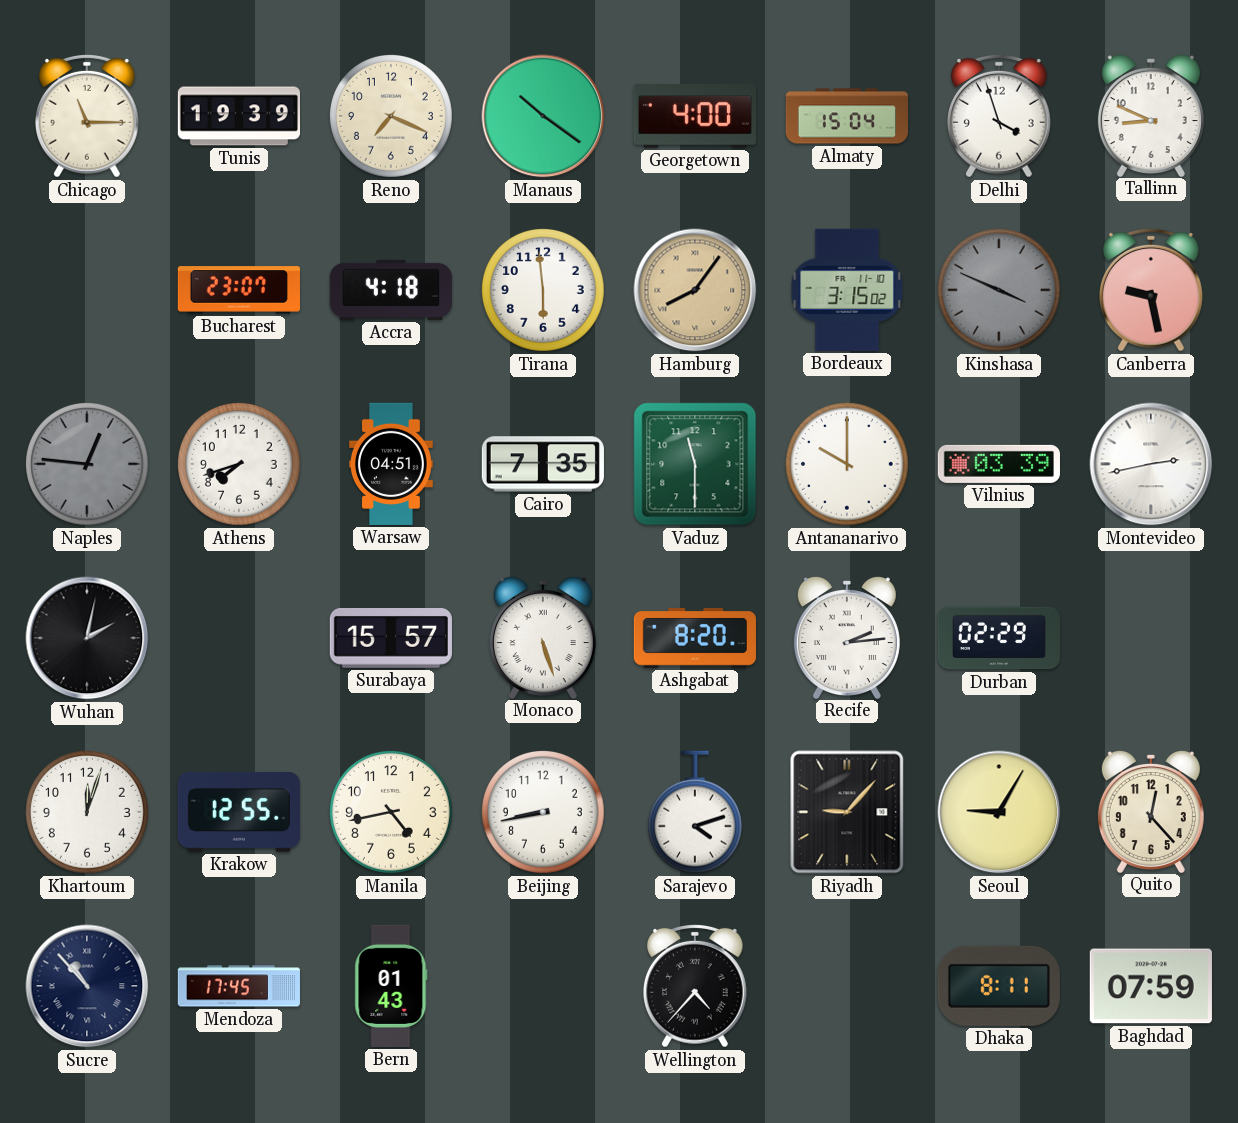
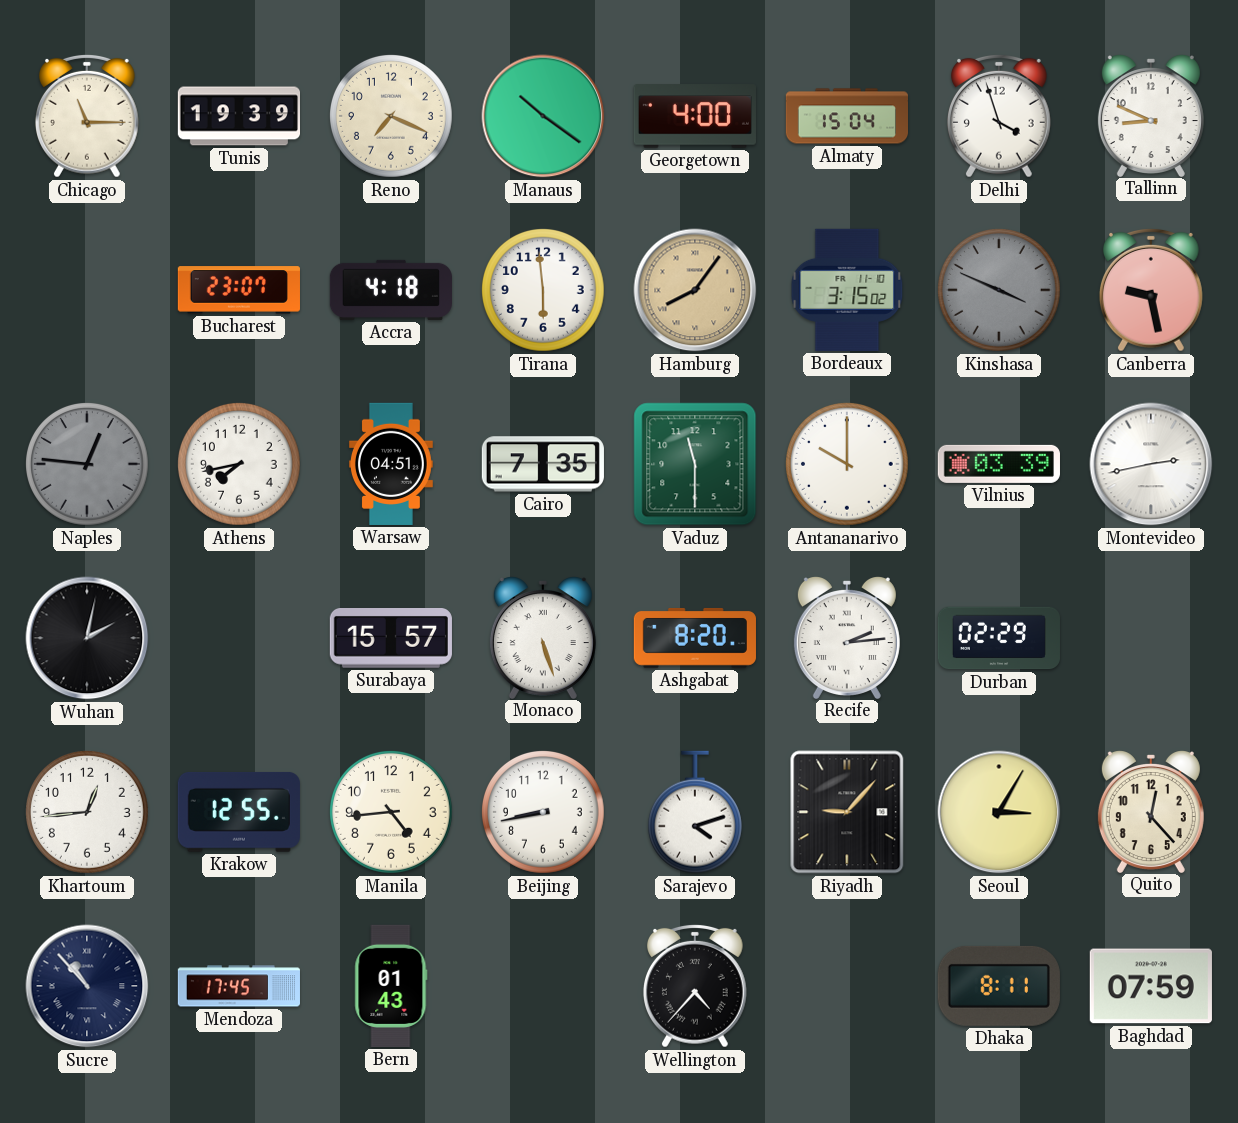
Athens: 7:42 -> 7:43 (239, 464)
Khartoum: 12:03 -> 12:44 (87, 812)
Manila: 4:43 -> 4:44 (391, 812)
Seoul: 9:05 -> 3:05 (999, 812)
